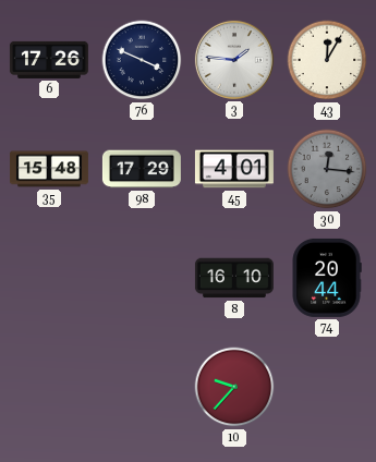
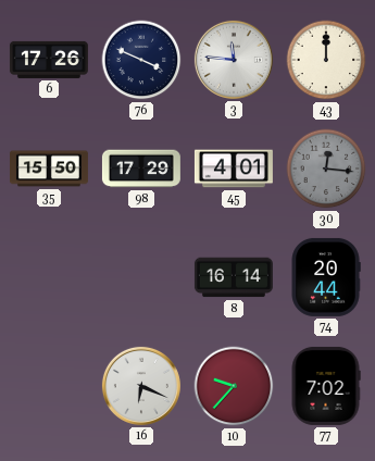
3: 1:46 -> 11:46 (234, 60)
43: 12:05 -> 12:00 (326, 60)
35: 15:48 -> 15:50 (49, 169)
8: 16:10 -> 16:14 (234, 277)
16: none -> 6:19 (141, 386)
77: none -> 7:02 (326, 386)
